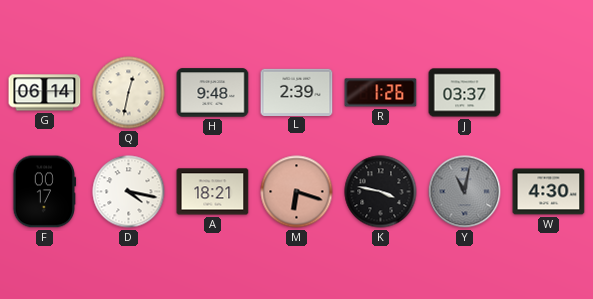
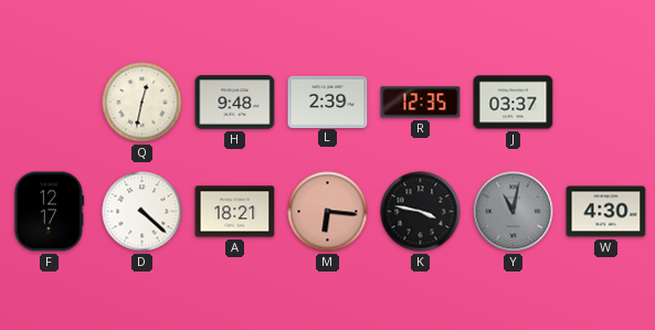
G: 06:14 -> none (45, 93)
R: 1:26 -> 12:35 (421, 103)
F: 00:17 -> 12:17 (50, 212)
D: 4:17 -> 4:22 (142, 212)
M: 6:18 -> 6:16 (328, 212)
